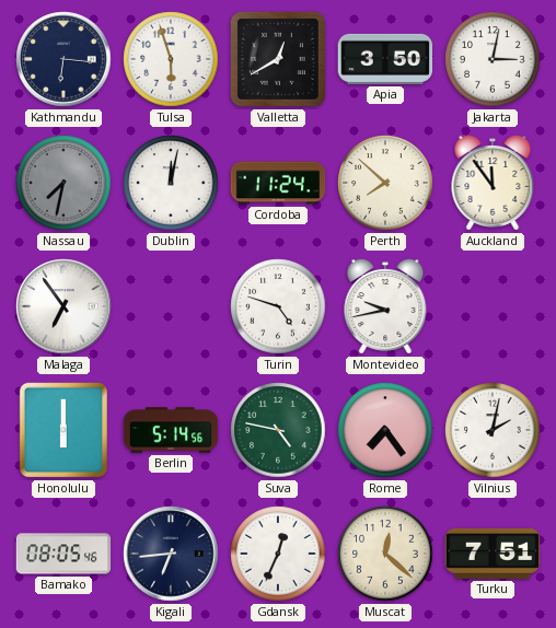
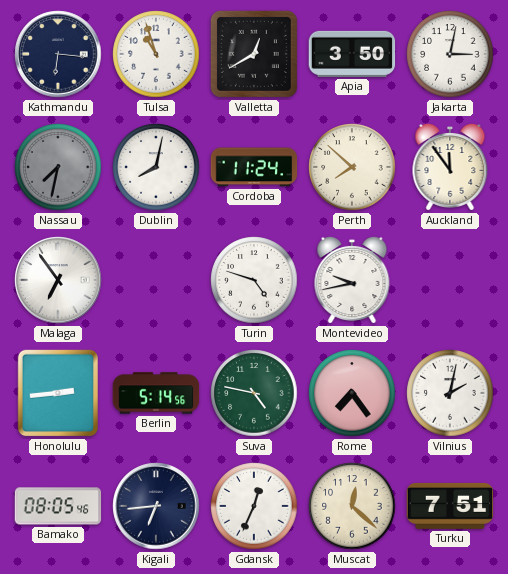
Tulsa: 5:57 -> 10:57 (156, 54)
Dublin: 12:02 -> 8:02 (156, 167)
Honolulu: 6:00 -> 2:44 (57, 393)
